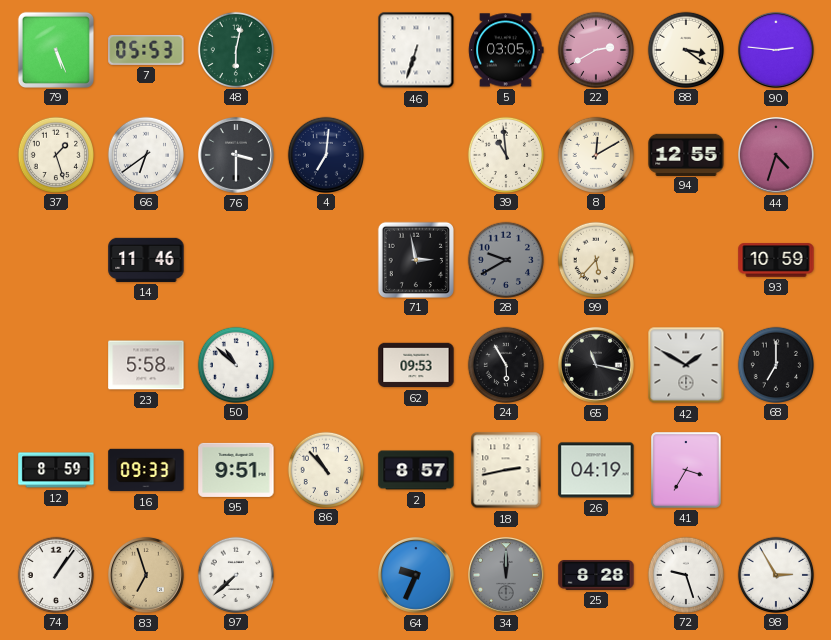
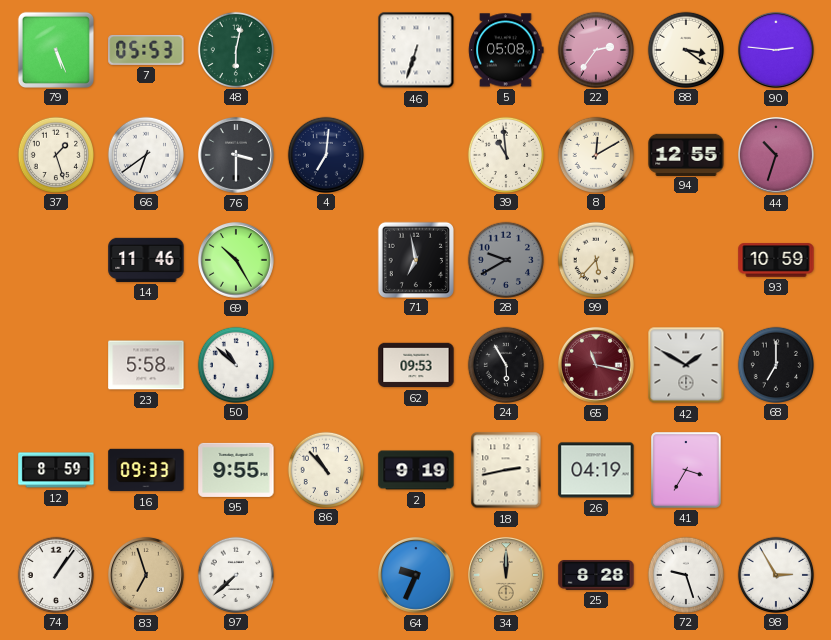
5: 03:05 -> 05:08 (506, 50)
22: 2:40 -> 2:36 (595, 49)
44: 4:33 -> 10:33 (776, 155)
69: none -> 10:25 (236, 260)
71: 2:58 -> 6:58 (415, 259)
65 dial: black -> burgundy (596, 365)
95: 9:51 -> 9:55 (236, 470)
2: 8:57 -> 9:19 (416, 470)
34 dial: grey -> champagne (506, 575)
